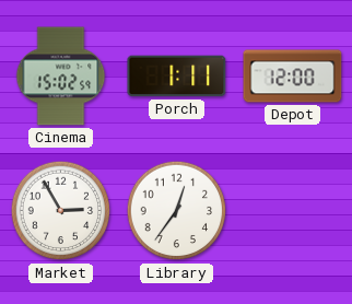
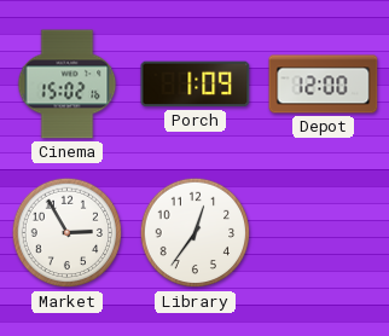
Cinema: 15:02:59 -> 15:02:16 (68, 85)
Porch: 1:11 -> 1:09 (196, 85)
